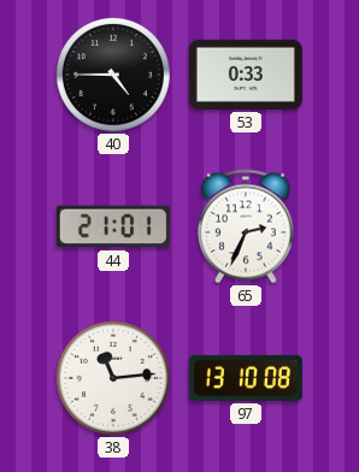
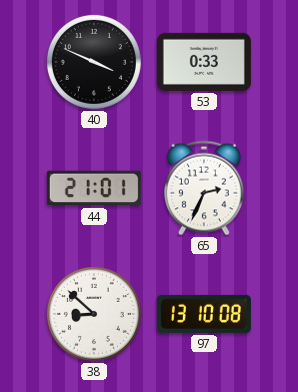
40: 4:45 -> 3:49 (94, 62)
38: 11:14 -> 8:52 (94, 314)
